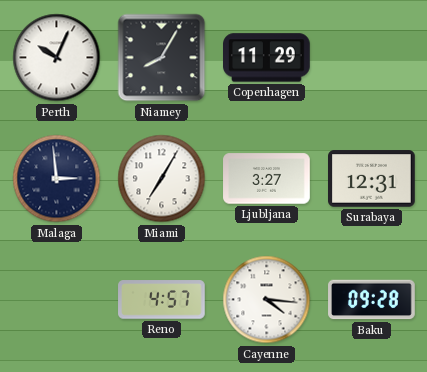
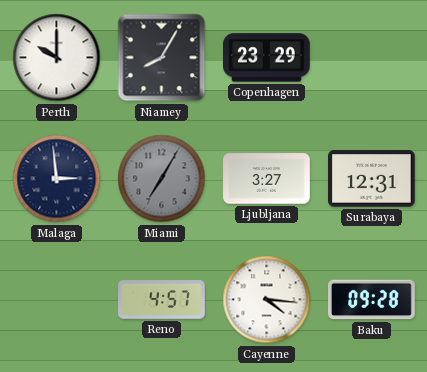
Perth: 10:04 -> 10:00 (57, 58)
Copenhagen: 11:29 -> 23:29 (267, 58)
Miami dial: white -> grey (162, 179)
